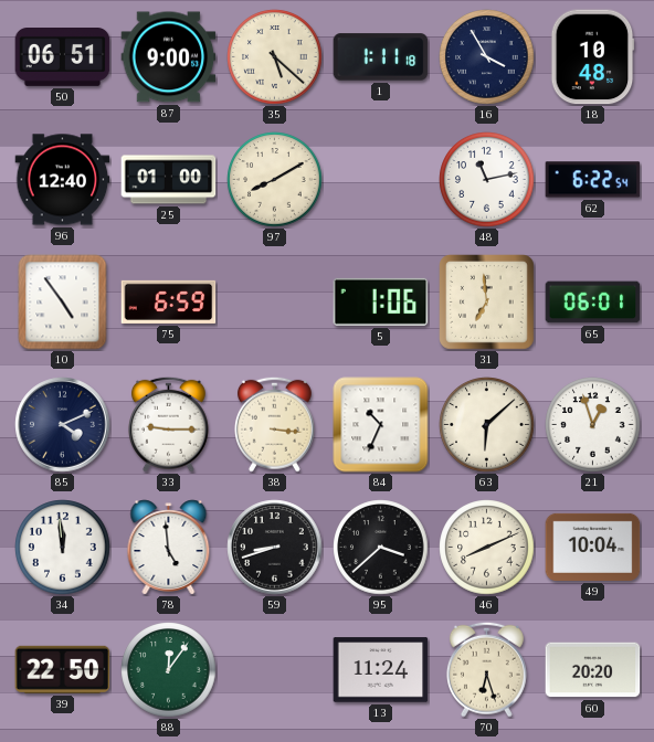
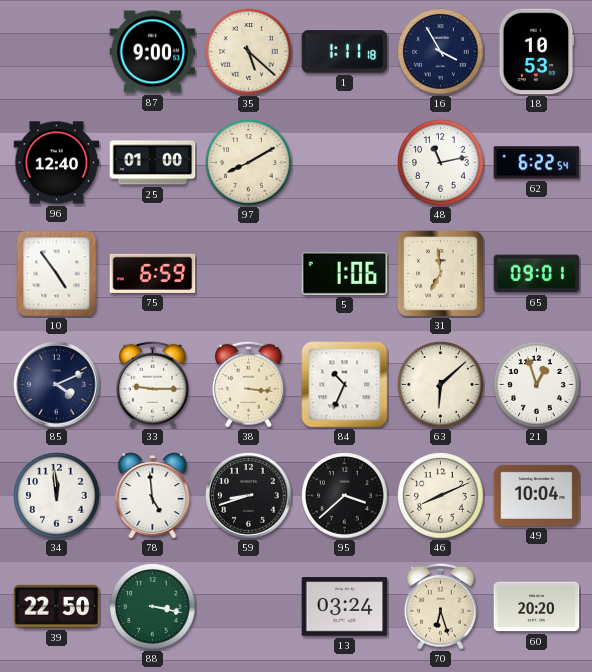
50: 06:51 -> none (63, 57)
18: 10:48 -> 10:53 (536, 52)
65: 06:01 -> 09:01 (537, 274)
88: 12:06 -> 3:17 (153, 607)
13: 11:24 -> 03:24 (345, 607)
